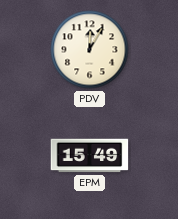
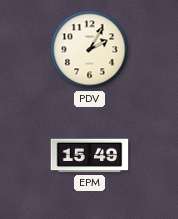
PDV: 12:05 -> 2:05 (90, 50)
